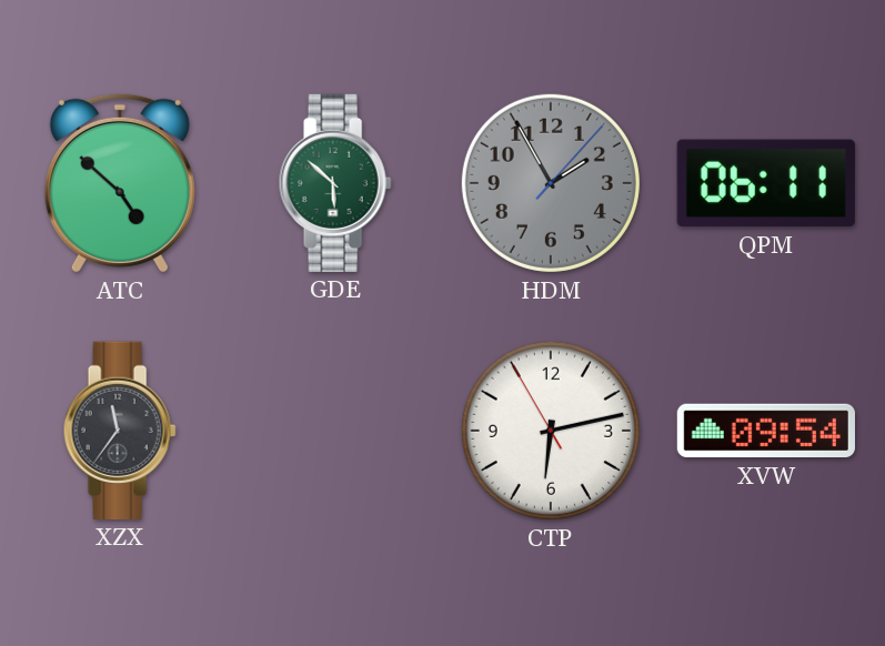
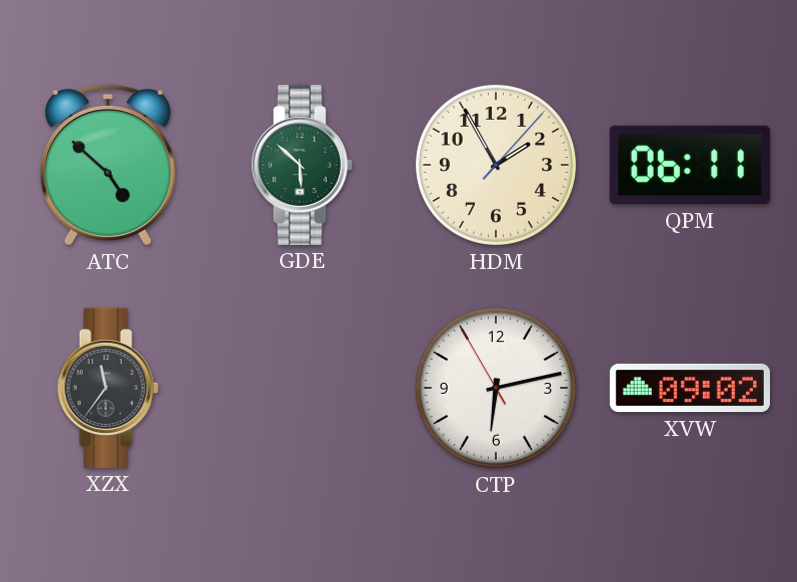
HDM dial: grey -> cream (496, 165)
XVW: 09:54 -> 09:02 (690, 388)
